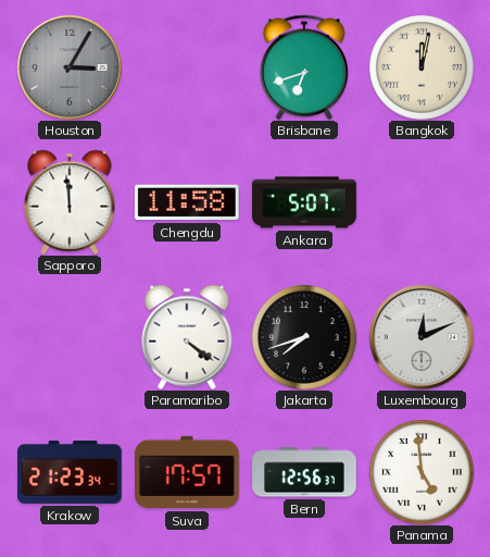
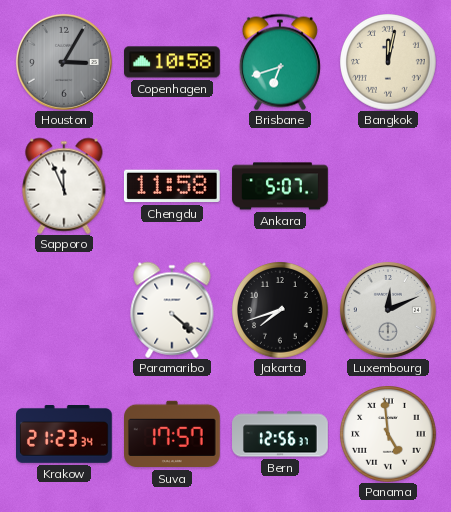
Copenhagen: none -> 10:58 (173, 62)
Sapporo: 11:59 -> 11:56 (64, 186)
Paramaribo: 4:21 -> 4:22 (172, 310)
